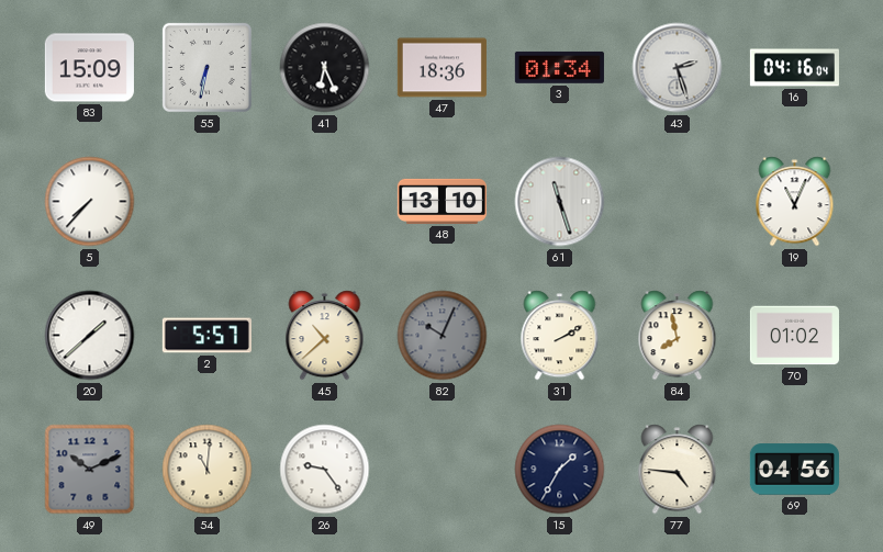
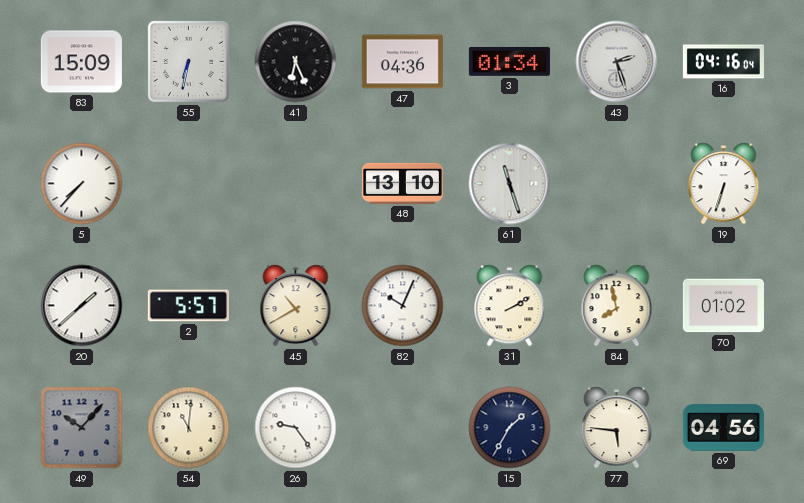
47: 18:36 -> 04:36 (402, 62)
19: 11:04 -> 6:33 (724, 184)
45: 10:38 -> 10:40 (296, 306)
82 dial: grey -> white (403, 306)
49: 10:11 -> 10:07 (82, 428)
77: 4:46 -> 5:46 (617, 428)
